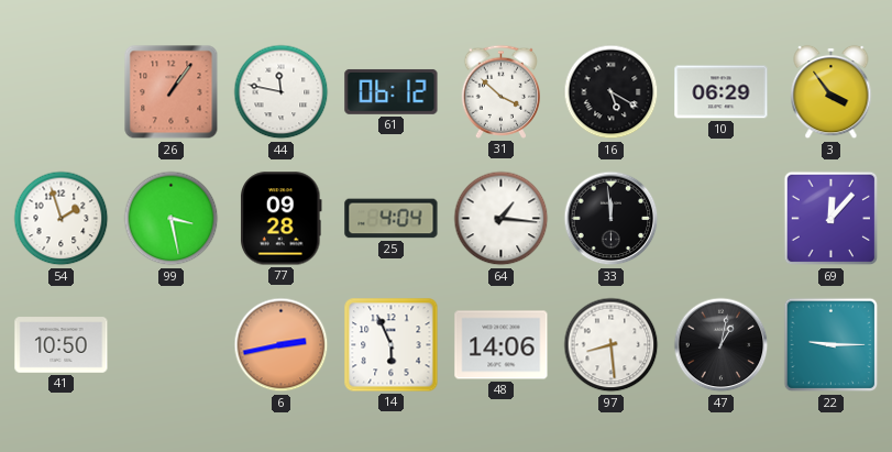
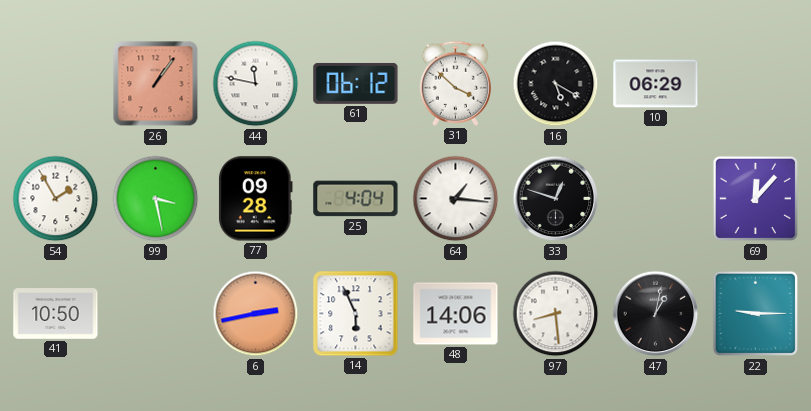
3: 3:54 -> none (832, 92)
54: 1:57 -> 1:55 (56, 199)
33: 11:59 -> 12:48 (556, 199)
